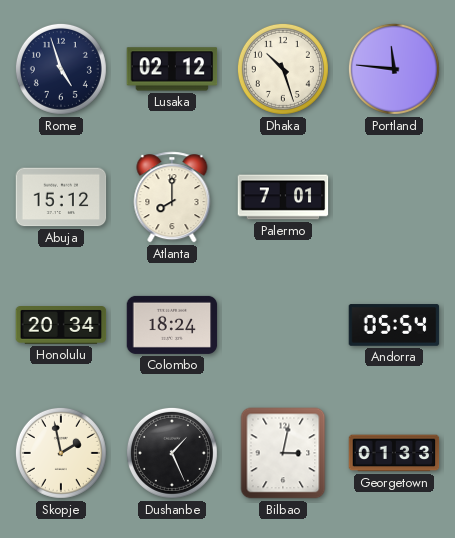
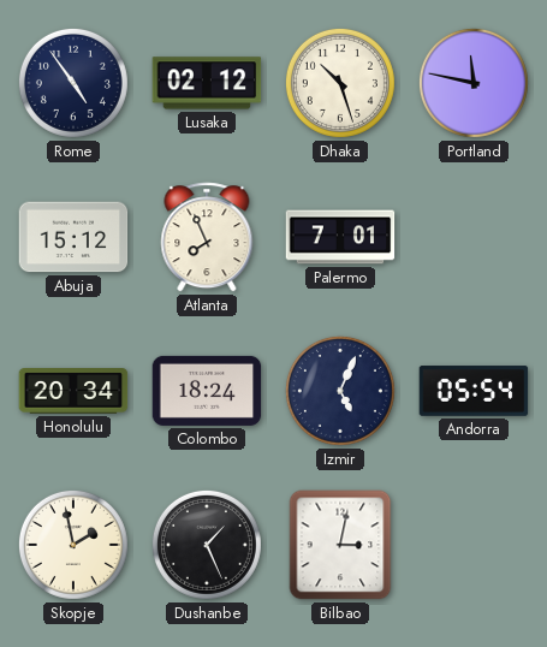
Rome: 4:57 -> 4:54 (73, 83)
Portland: 11:46 -> 11:47 (474, 83)
Atlanta: 8:00 -> 7:56 (207, 237)
Izmir: none -> 5:04 (340, 391)
Georgetown: 01:33 -> none (394, 453)
